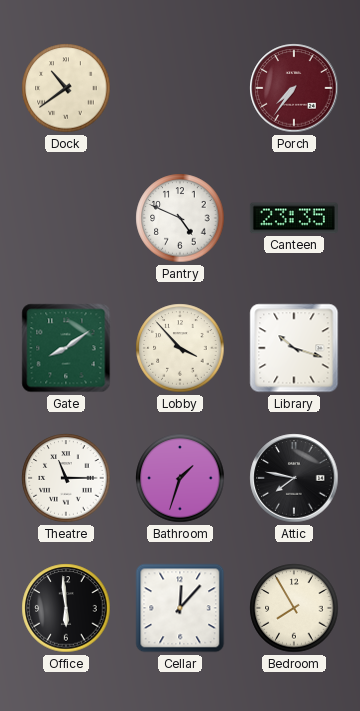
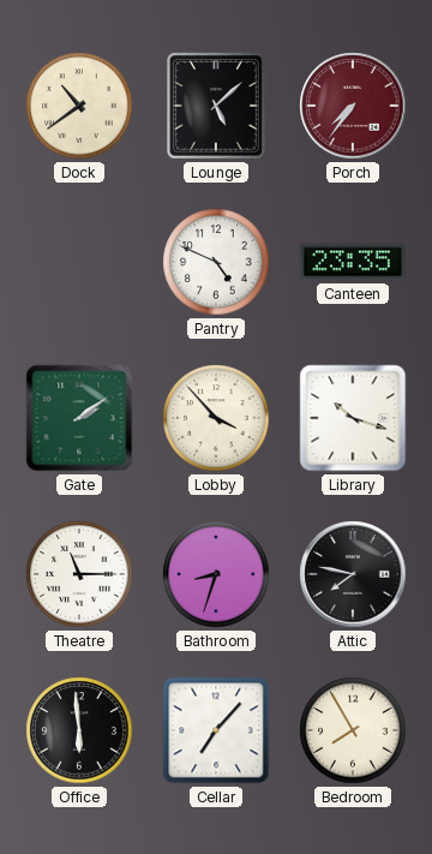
Lounge: none -> 5:08 (216, 106)
Gate: 8:09 -> 2:09 (79, 418)
Bathroom: 1:33 -> 8:33 (216, 574)
Cellar: 12:07 -> 7:07 (216, 730)
